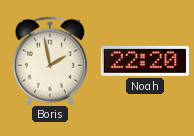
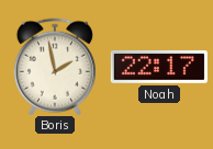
Noah: 22:20 -> 22:17 (159, 67)
